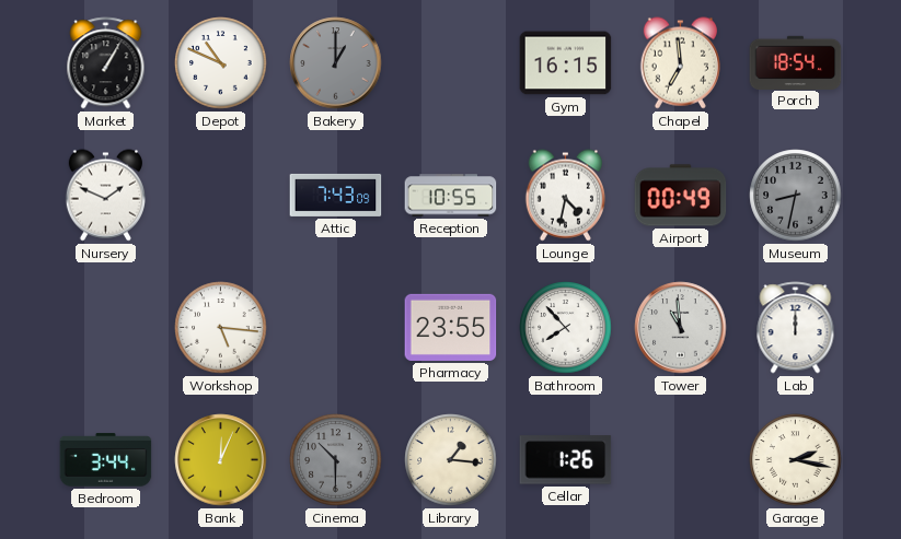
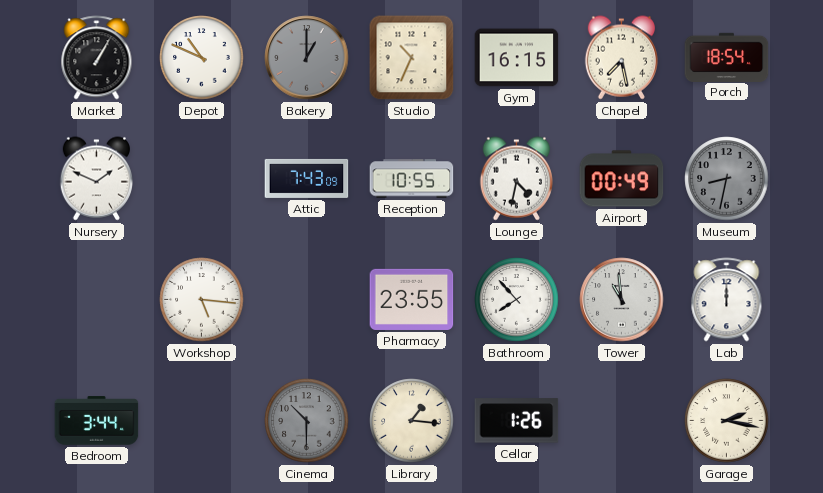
Studio: none -> 10:34 (412, 58)
Chapel: 6:59 -> 7:28 (621, 58)
Bank: 12:04 -> none (221, 460)
